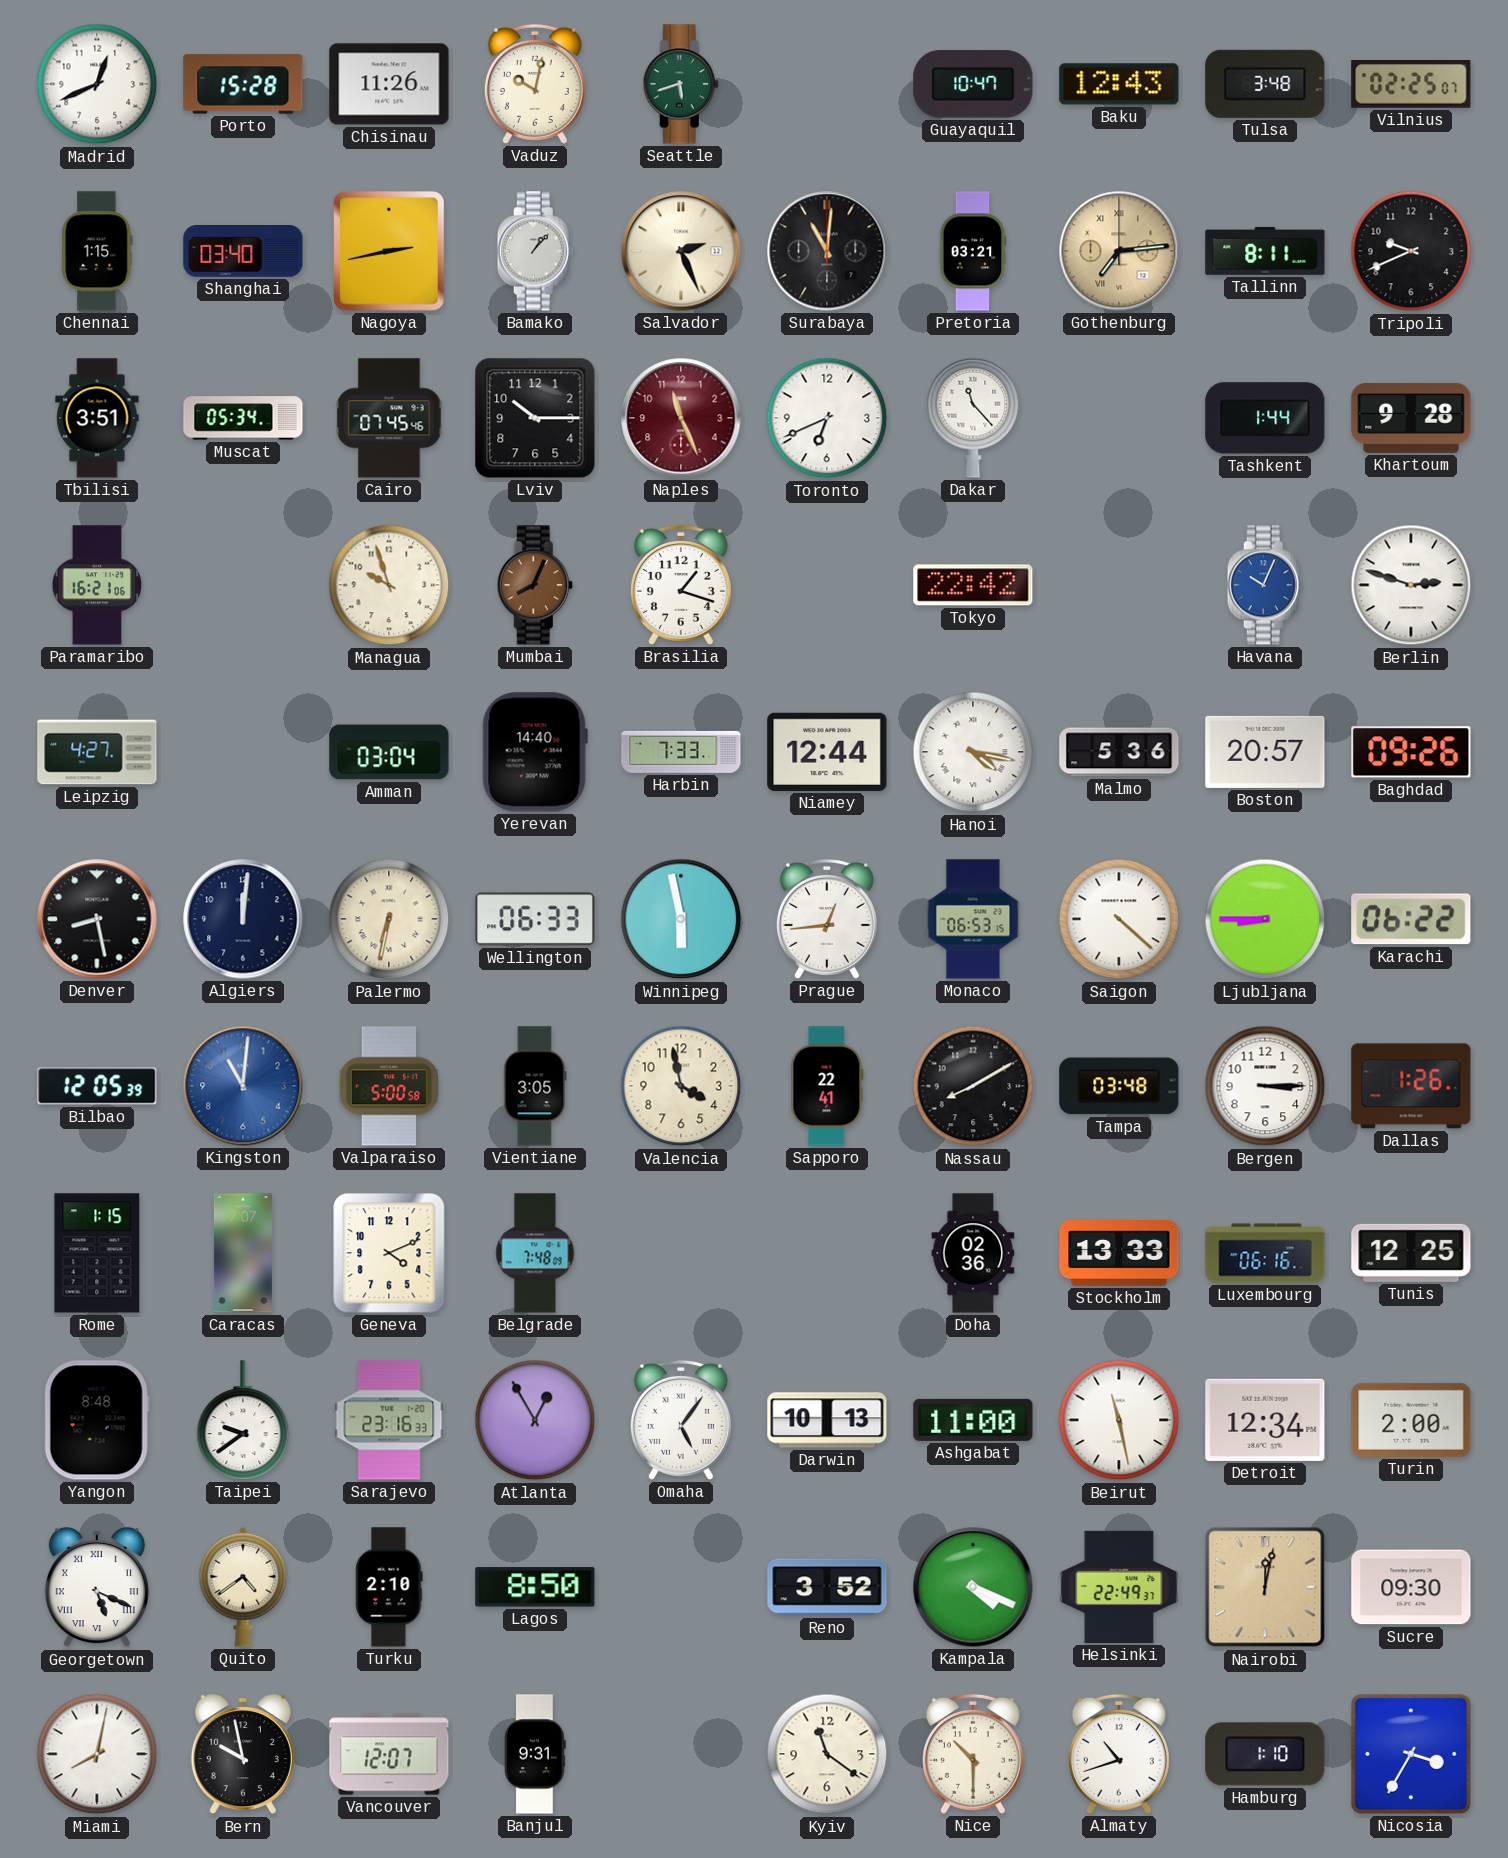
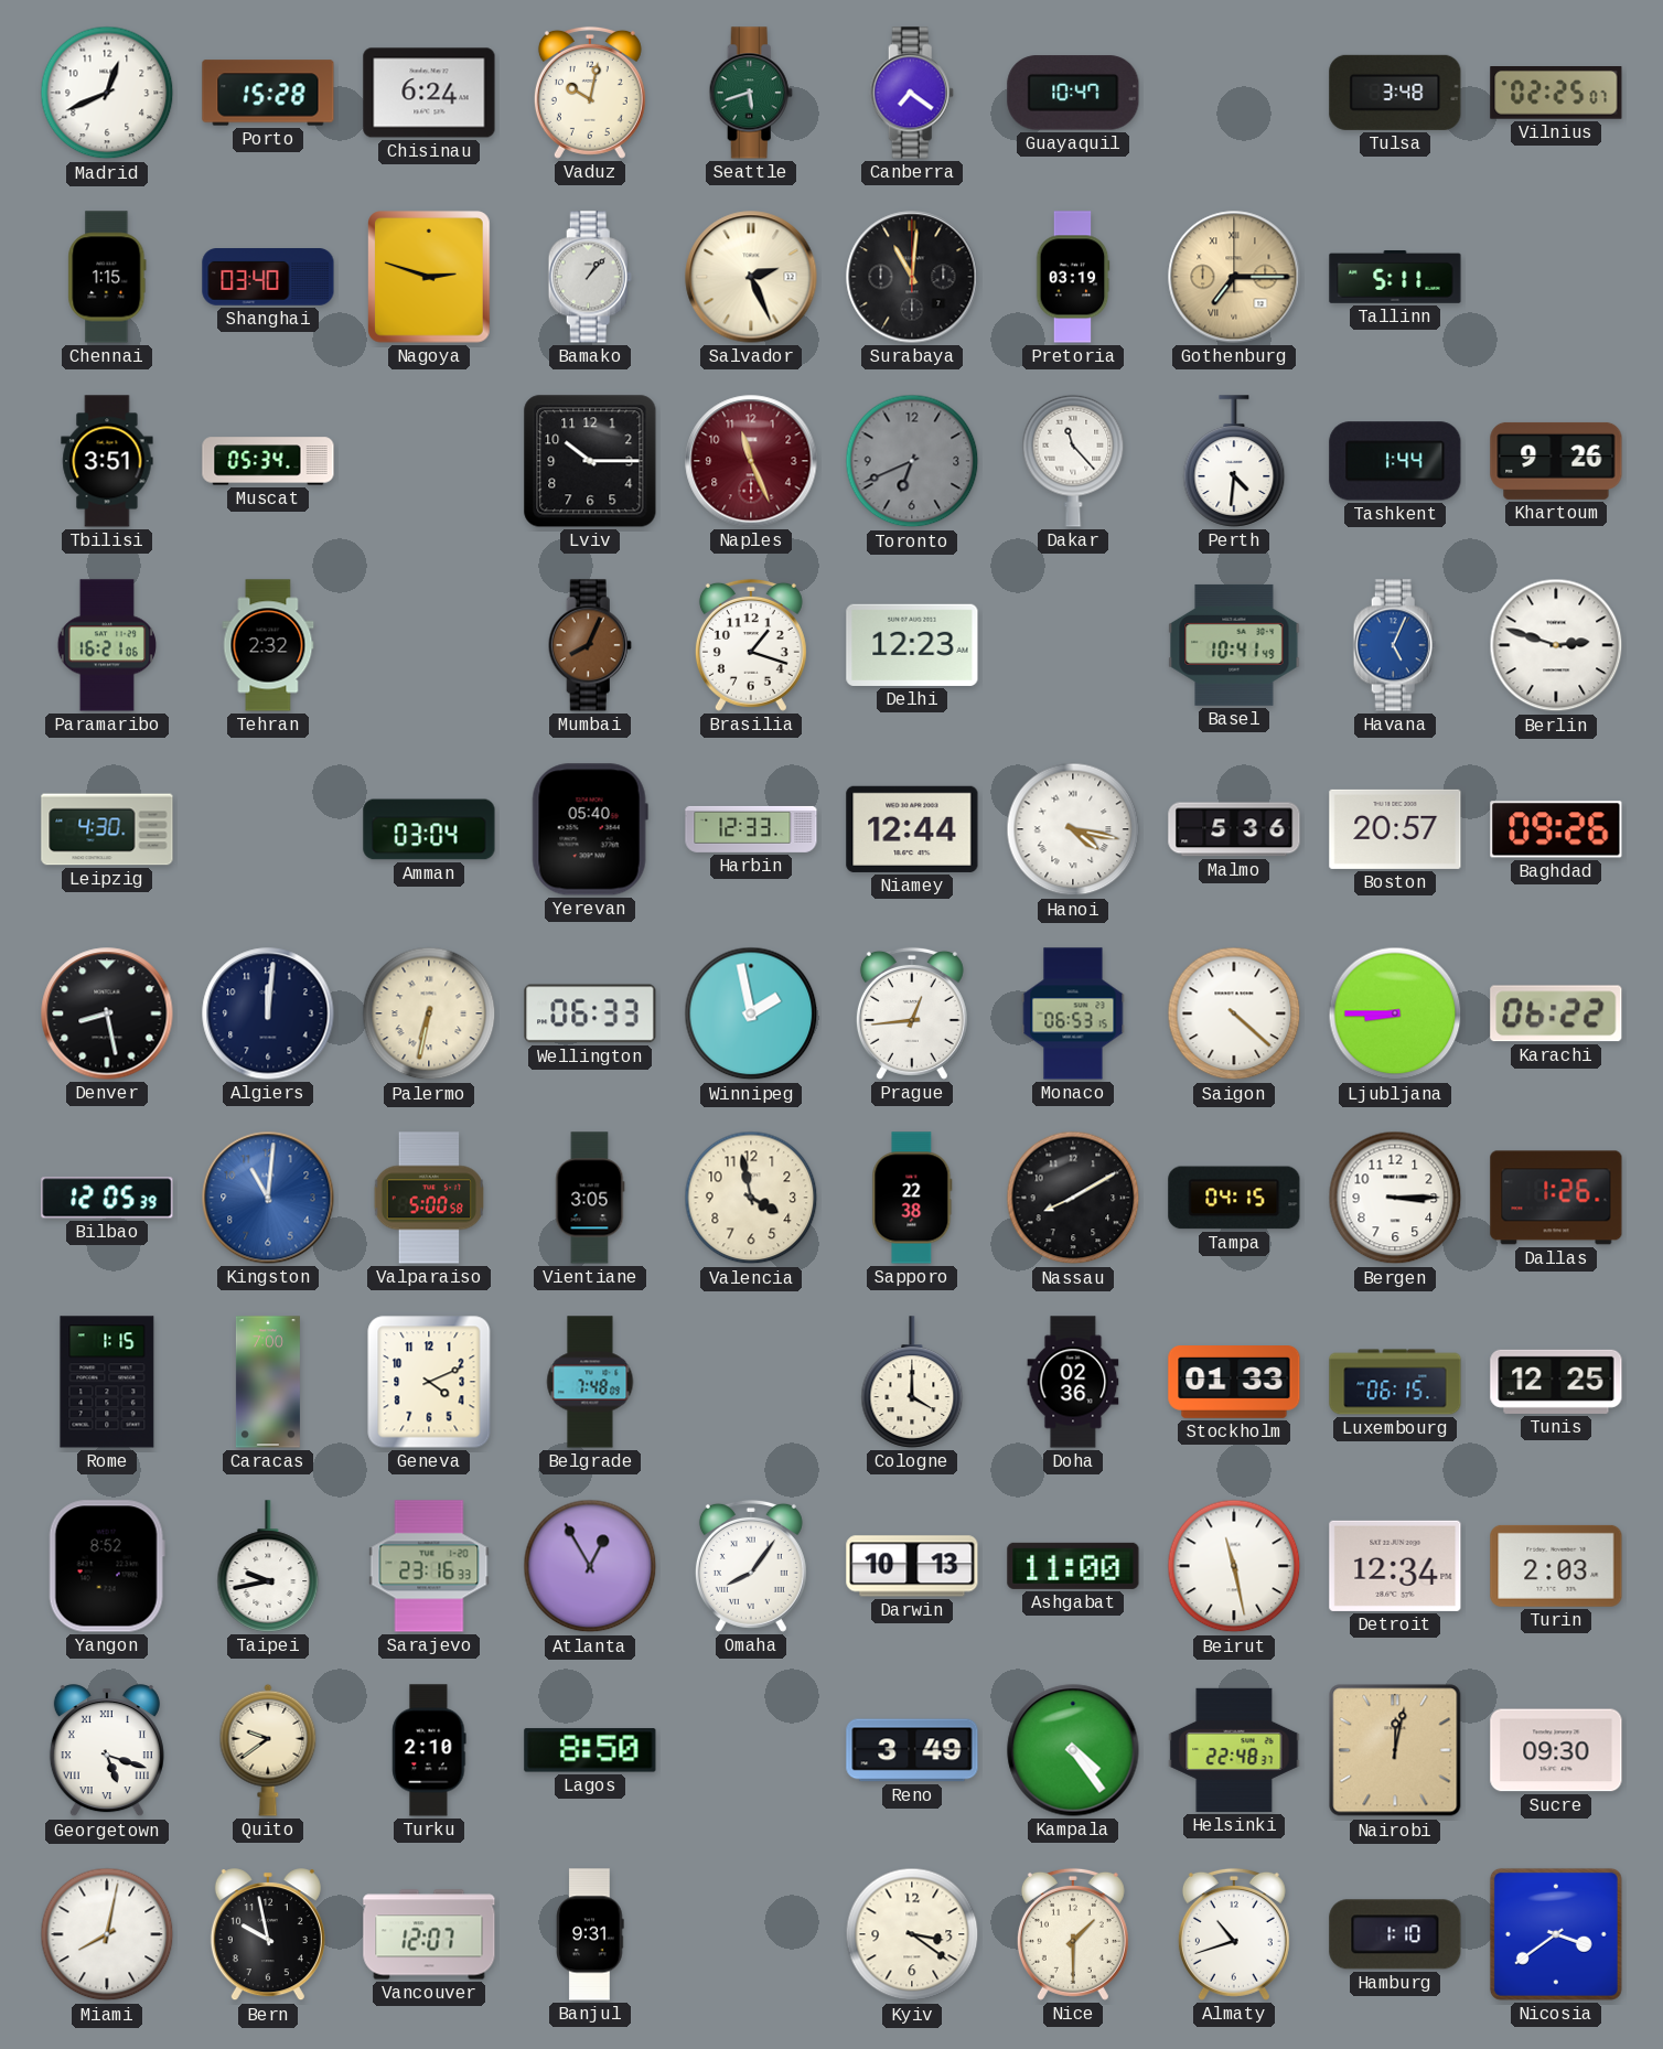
Chisinau: 11:26 -> 6:24 (429, 93)
Canberra: none -> 7:21 (912, 93)
Baku: 12:43 -> none (1119, 84)
Nagoya: 2:43 -> 2:48 (430, 278)
Pretoria: 03:21 -> 03:19 (1073, 277)
Gothenburg: 7:14 -> 7:15 (1234, 277)
Tallinn: 8:11 -> 5:11 (1395, 277)
Tripoli: 9:41 -> none (1411, 251)
Cairo: 07:45 -> none (389, 418)
Toronto dial: white -> grey (912, 461)
Perth: none -> 4:31 (1234, 461)
Khartoum: 9:28 -> 9:26 (1556, 461)
Tehran: none -> 2:32 (268, 645)
Managua: 9:57 -> none (389, 585)
Delhi: none -> 12:23 (912, 645)
Tokyo: 22:42 -> none (973, 585)
Basel: none -> 10:41 (1234, 645)
Havana: 10:04 -> 5:04 (1395, 645)
Leipzig: 4:27 -> 4:30 (107, 829)
Yerevan: 14:40 -> 05:40 (590, 829)
Harbin: 7:33 -> 12:33 (751, 829)
Winnipeg: 5:58 -> 1:58 (751, 1013)
Sapporo: 22:41 -> 22:38 (912, 1198)
Tampa: 03:48 -> 04:15 (1234, 1198)
Caracas: 7:07 -> 7:00 (268, 1382)
Cologne: none -> 4:00 (912, 1382)
Stockholm: 13:33 -> 01:33 (1234, 1383)
Luxembourg: 06:16 -> 06:15 (1395, 1382)
Yangon: 8:48 -> 8:52 (107, 1566)
Taipei: 9:39 -> 9:43 (268, 1566)
Omaha: 5:06 -> 8:06 (751, 1566)
Turin: 2:00 -> 2:03 (1556, 1566)
Georgetown: 5:19 -> 5:18 (107, 1751)
Quito: 4:39 -> 9:39 (268, 1750)
Reno: 3:52 -> 3:49 (912, 1750)
Kampala: 4:19 -> 4:24 (1073, 1750)
Helsinki: 22:49 -> 22:48 (1234, 1750)
Kyiv: 11:21 -> 3:21 (912, 1934)
Nice: 10:30 -> 1:30 (1073, 1934)
Nicosia: 3:35 -> 3:39 (1556, 1934)
